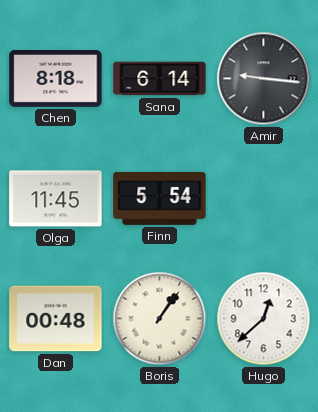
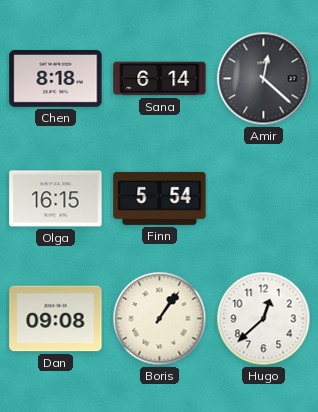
Amir: 9:16 -> 12:22 (264, 79)
Olga: 11:45 -> 16:15 (56, 199)
Dan: 00:48 -> 09:08 (56, 319)
